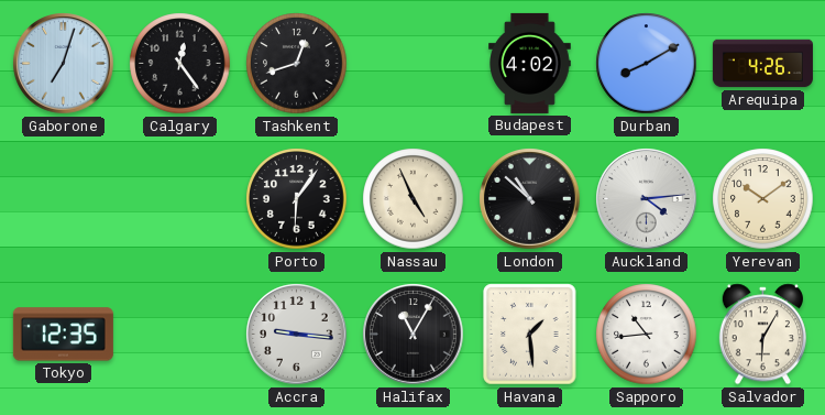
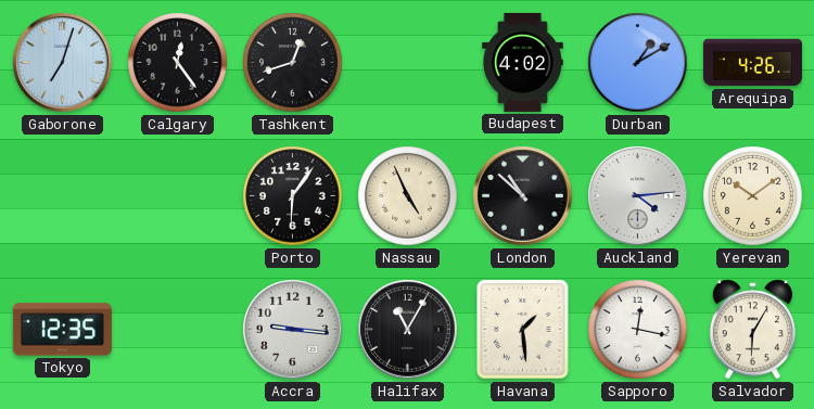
Durban: 8:10 -> 1:10 (638, 63)
Sapporo: 10:44 -> 12:17 (638, 330)
